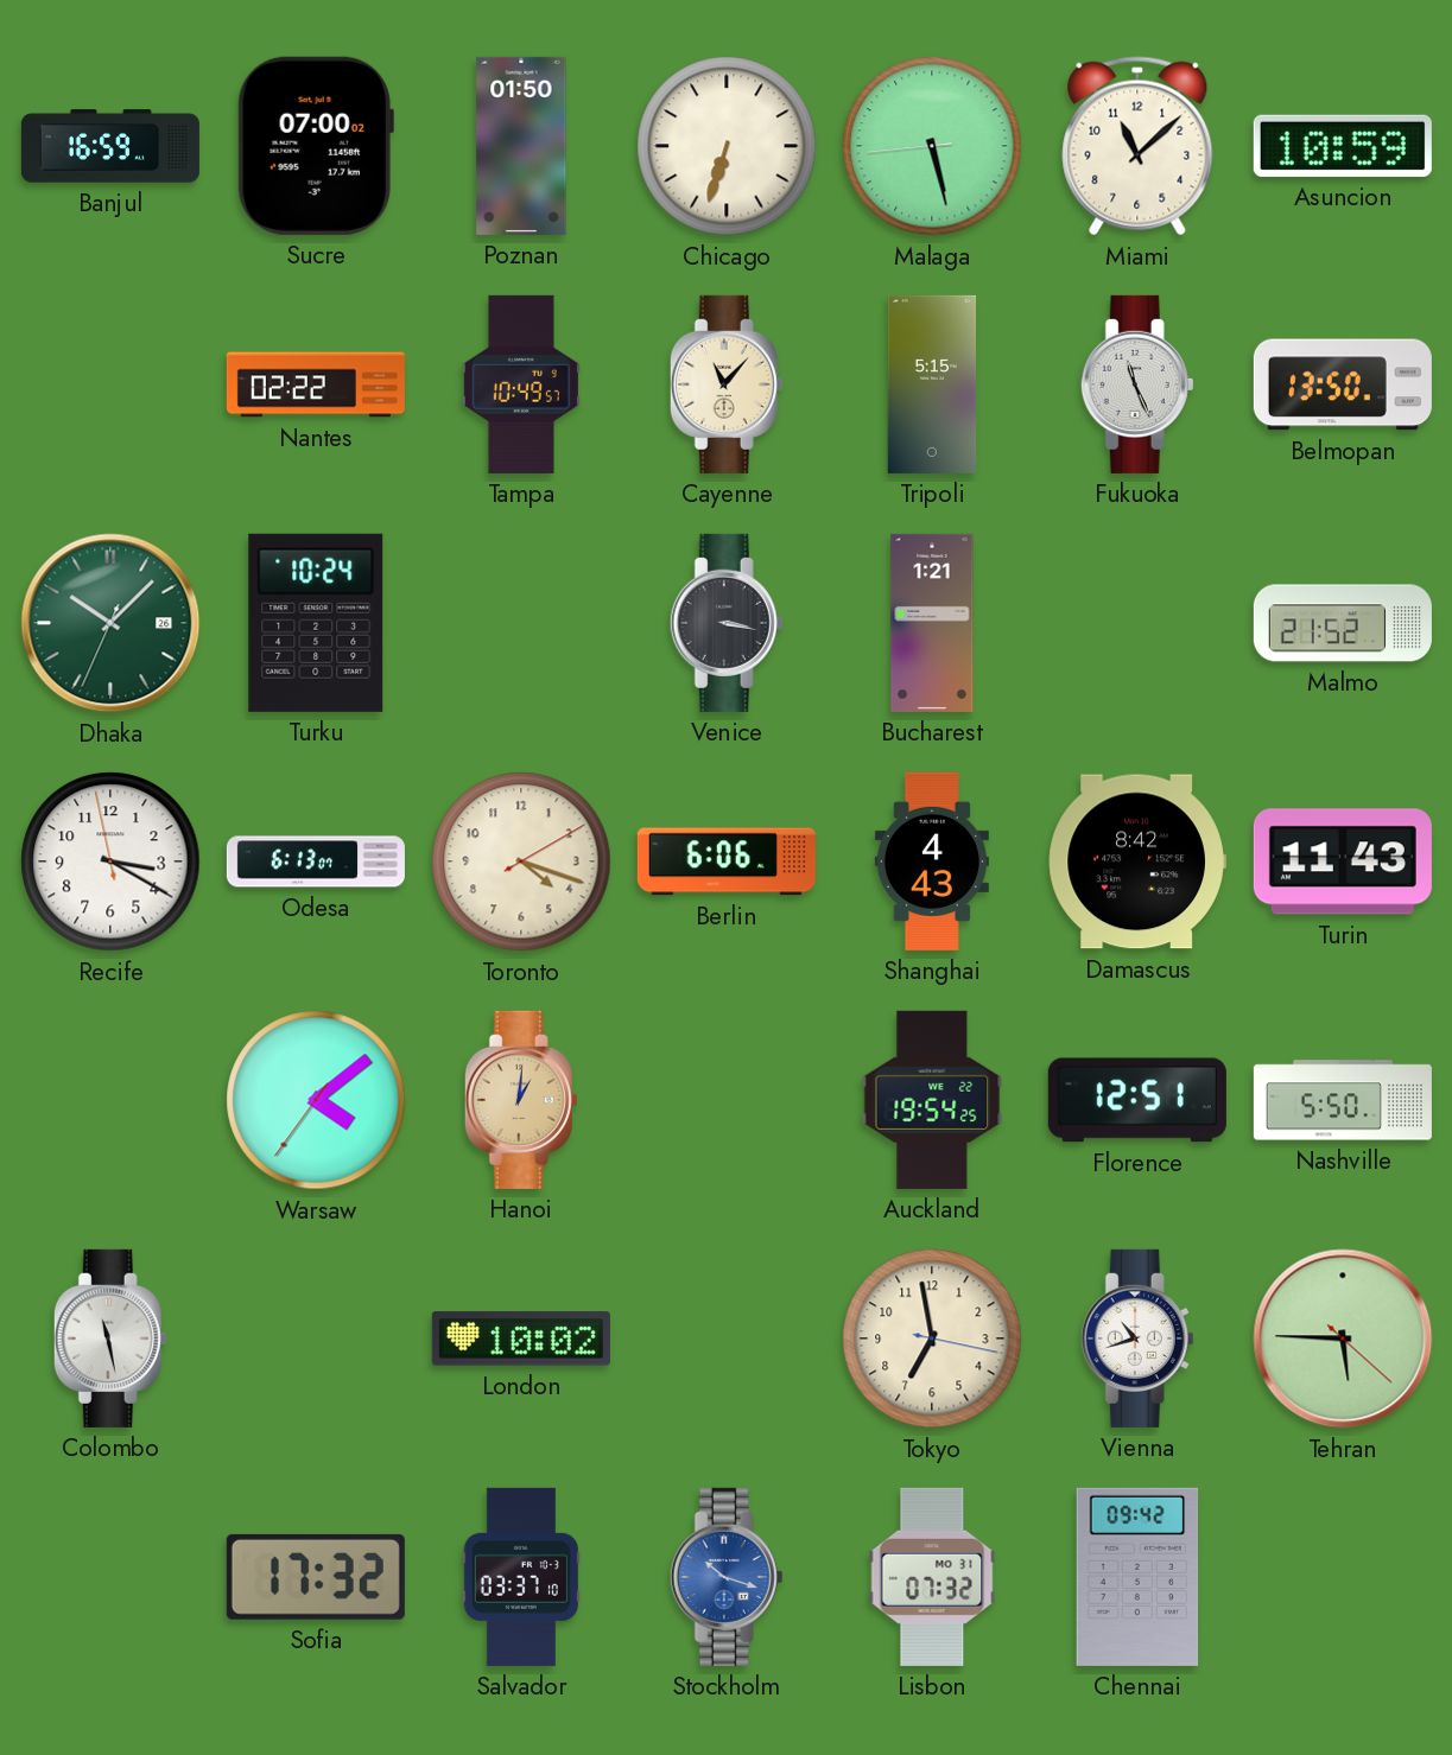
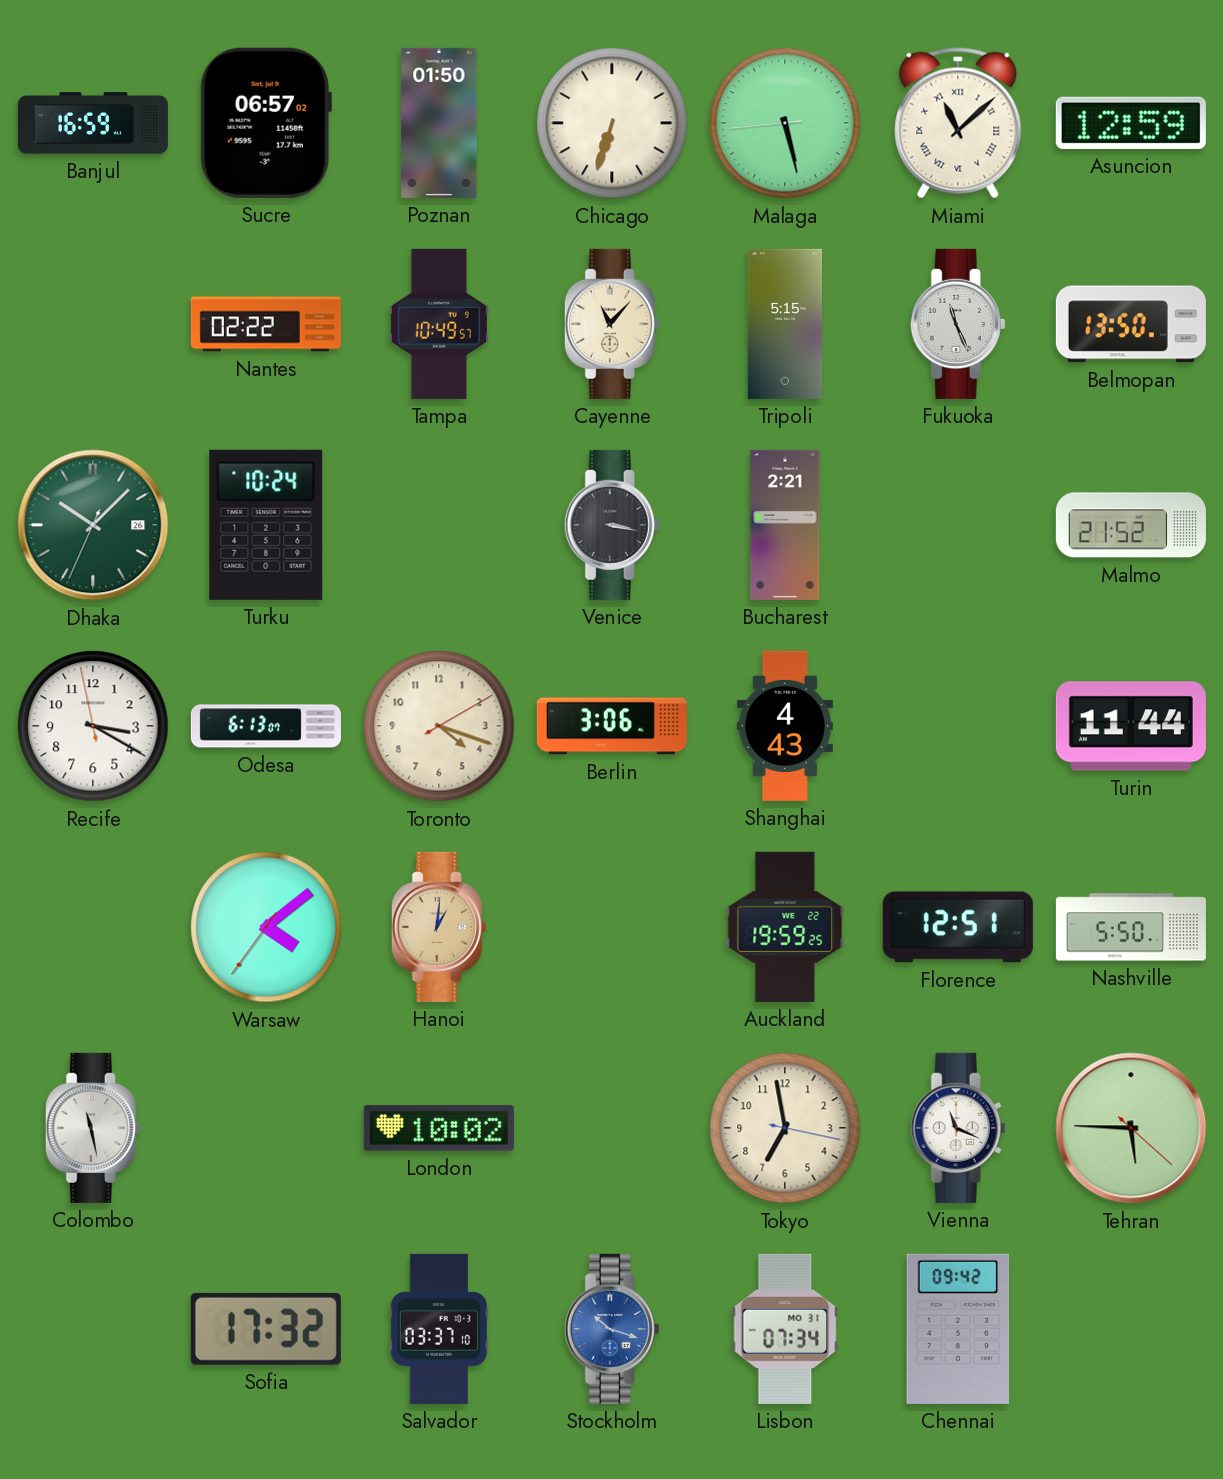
Sucre: 07:00 -> 06:57 (266, 123)
Miami numerals: Arabic -> Roman (958, 123)
Asuncion: 10:59 -> 12:59 (1131, 123)
Bucharest: 1:21 -> 2:21 (785, 525)
Berlin: 6:06 -> 3:06 (612, 726)
Damascus: 8:42 -> none (1137, 861)
Turin: 11:43 -> 11:44 (1131, 726)
Auckland: 19:54 -> 19:59 (785, 927)
Vienna: 10:42 -> 11:19 (958, 1128)
Lisbon: 07:32 -> 07:34 (785, 1329)
